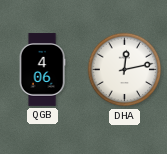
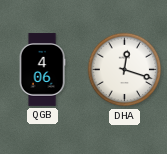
DHA: 12:13 -> 12:18 (125, 70)
